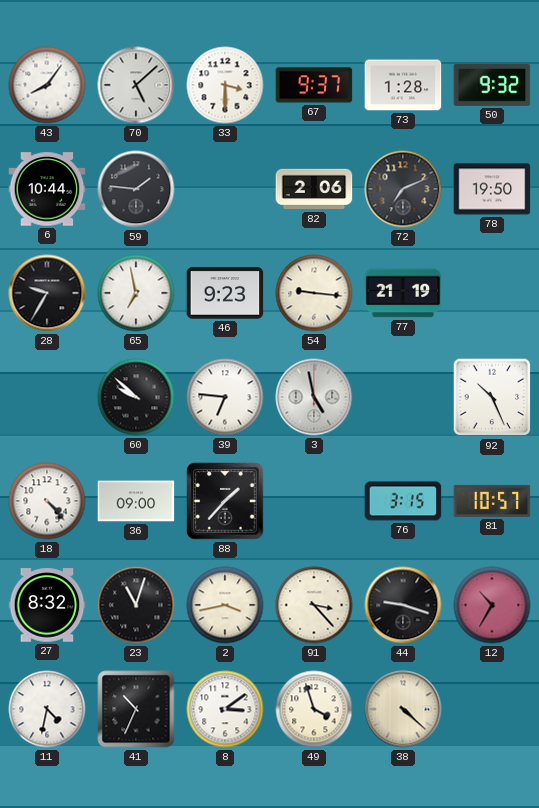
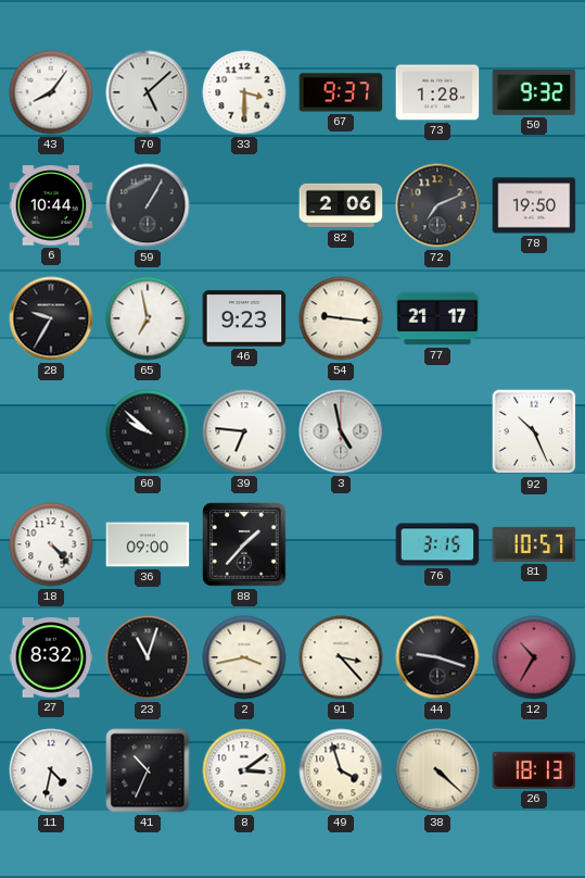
59: 1:46 -> 1:05 (148, 205)
77: 21:19 -> 21:17 (437, 318)
26: none -> 18:13 (534, 770)
